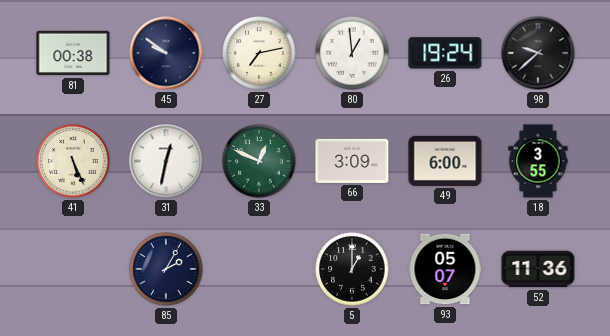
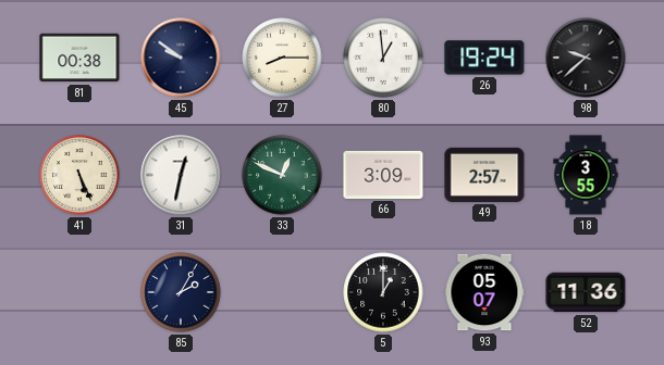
27: 7:13 -> 8:15 (282, 58)
49: 6:00 -> 2:57 (484, 175)
